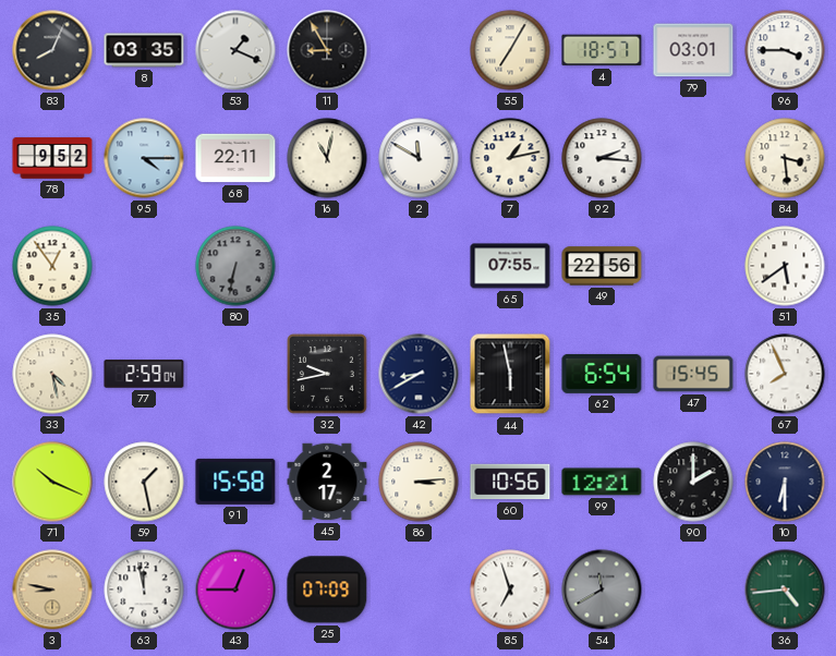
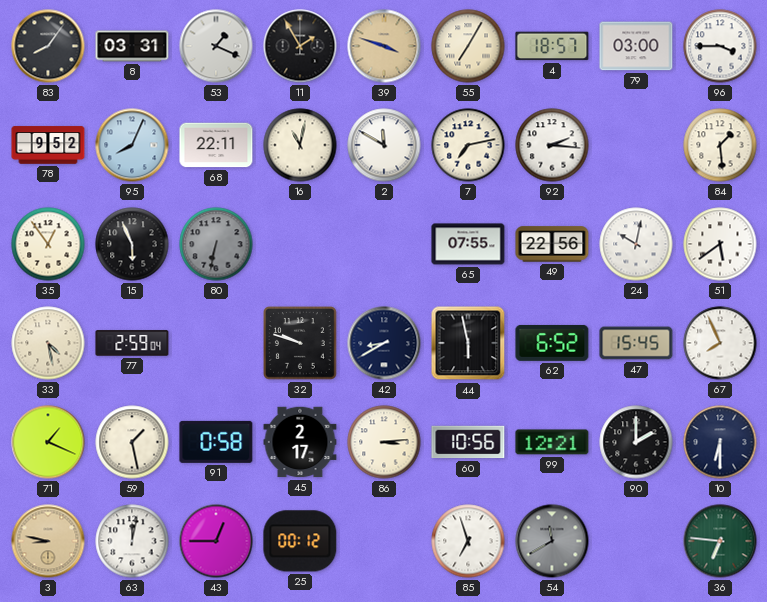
83: 8:04 -> 8:06 (48, 46)
8: 03:35 -> 03:31 (132, 46)
11: 8:55 -> 1:55 (300, 46)
39: none -> 3:48 (384, 46)
79: 03:01 -> 03:00 (636, 46)
95: 4:15 -> 8:04 (132, 145)
7: 1:13 -> 7:13 (468, 145)
84: 3:29 -> 1:29 (720, 145)
15: none -> 5:56 (132, 244)
24: none -> 10:02 (636, 244)
32: 9:43 -> 9:48 (300, 343)
62: 6:54 -> 6:52 (552, 343)
71: 10:19 -> 1:19 (48, 442)
91: 15:58 -> 0:58 (216, 442)
63: 11:58 -> 12:02 (132, 541)
25: 07:09 -> 00:12 (300, 541)
36: 4:44 -> 6:46 (720, 541)
